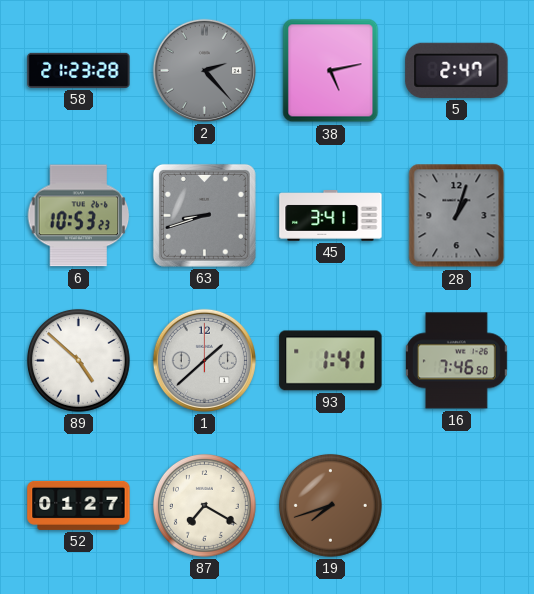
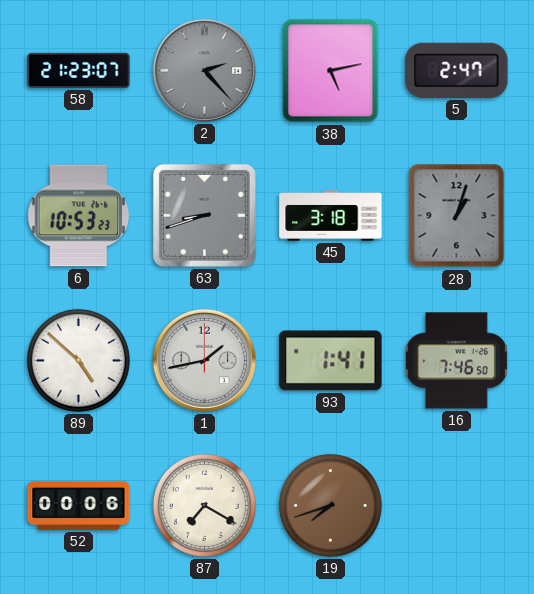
58: 21:23:28 -> 21:23:07 (79, 70)
45: 3:41 -> 3:18 (331, 216)
1: 1:38 -> 1:43 (204, 360)
52: 01:27 -> 00:06 (79, 505)
